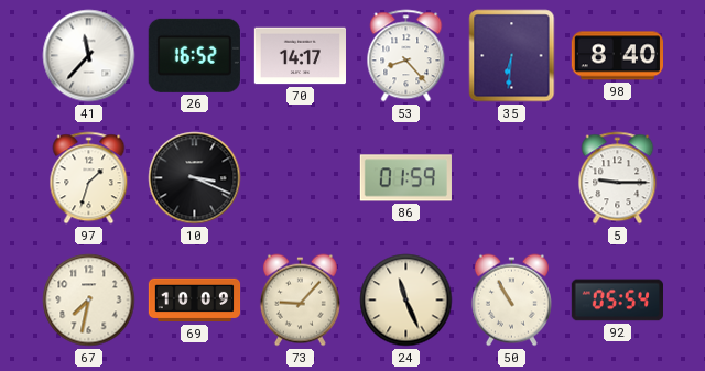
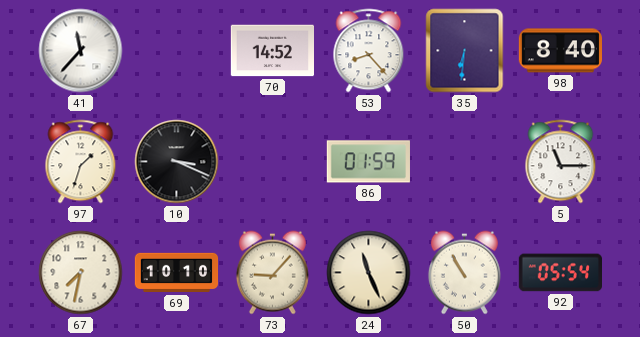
26: 16:52 -> none (194, 55)
70: 14:17 -> 14:52 (272, 51)
5: 9:15 -> 11:15 (561, 162)
69: 10:09 -> 10:10 (177, 273)
